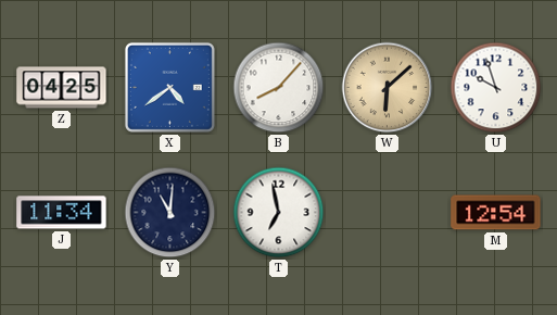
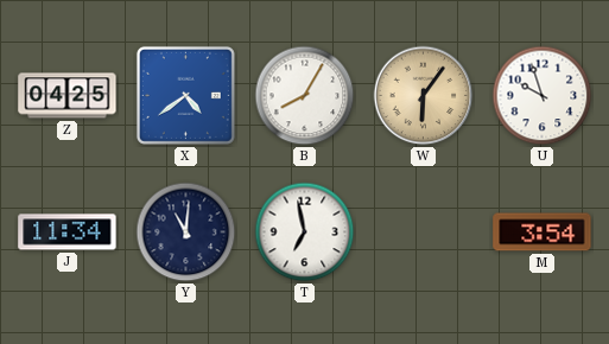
B: 8:07 -> 8:05 (305, 96)
W: 6:08 -> 6:06 (424, 96)
M: 12:54 -> 3:54 (543, 232)
